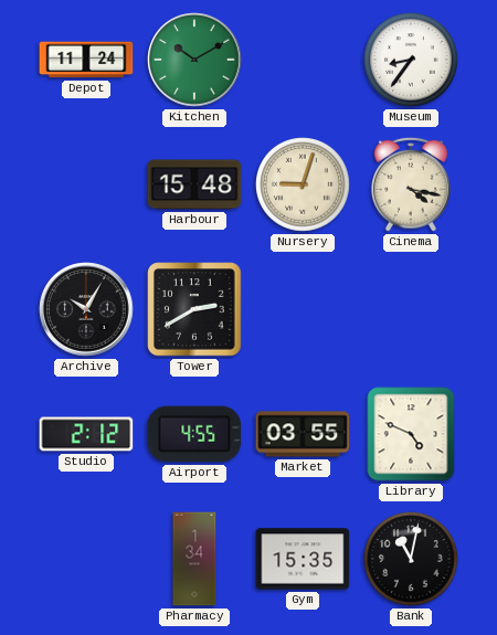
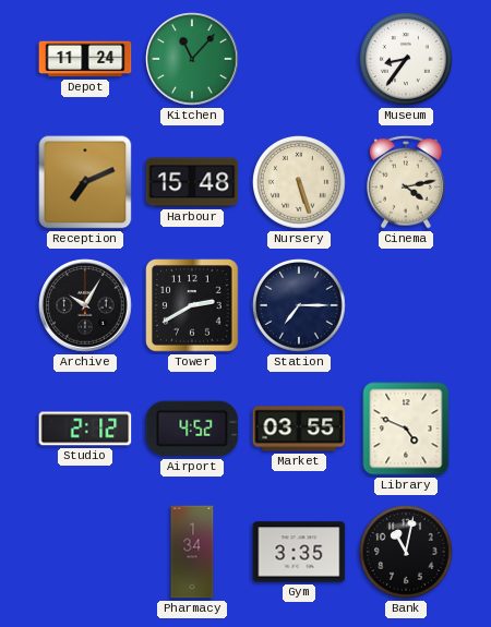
Kitchen: 10:10 -> 11:07 (192, 59)
Reception: none -> 7:11 (85, 182)
Nursery: 9:03 -> 5:27 (300, 183)
Cinema: 4:17 -> 4:13 (407, 182)
Station: none -> 7:15 (300, 306)
Airport: 4:55 -> 4:52 (192, 429)
Gym: 15:35 -> 3:35 (299, 552)
